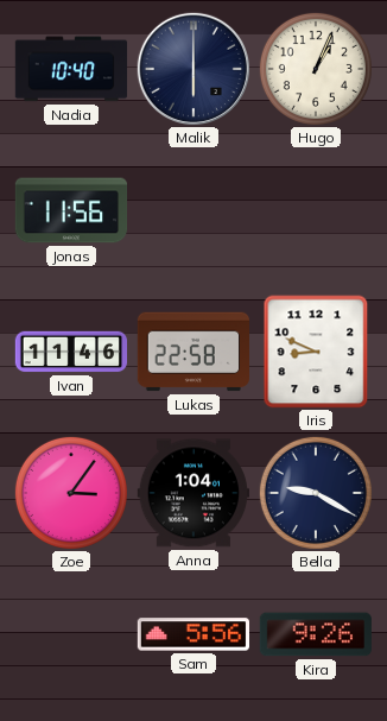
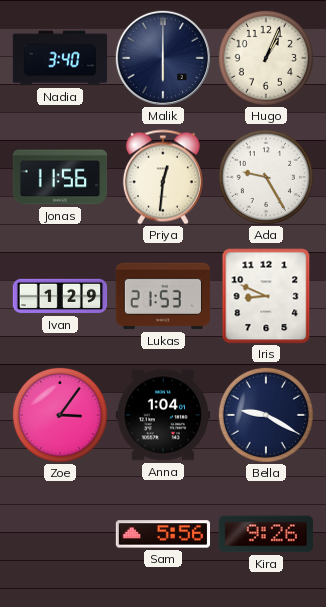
Nadia: 10:40 -> 3:40 (60, 58)
Priya: none -> 12:31 (163, 177)
Ada: none -> 9:25 (266, 177)
Ivan: 11:46 -> 1:29 (60, 296)
Lukas: 22:58 -> 21:53 (162, 296)
